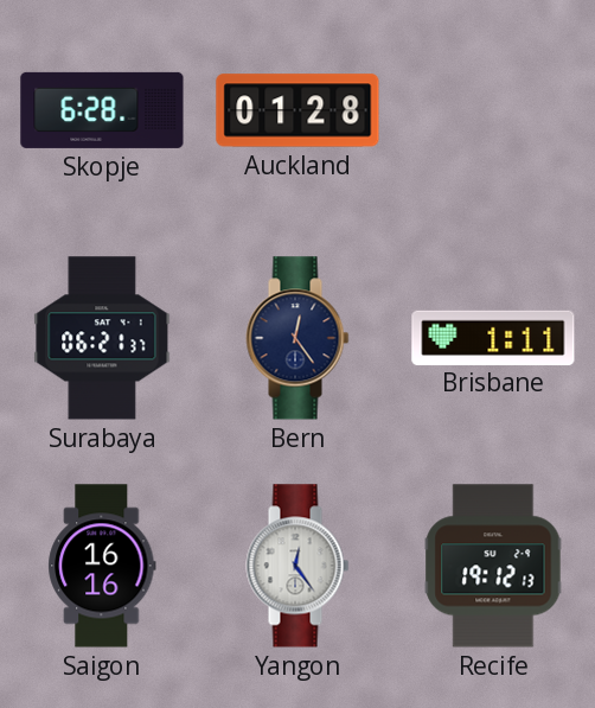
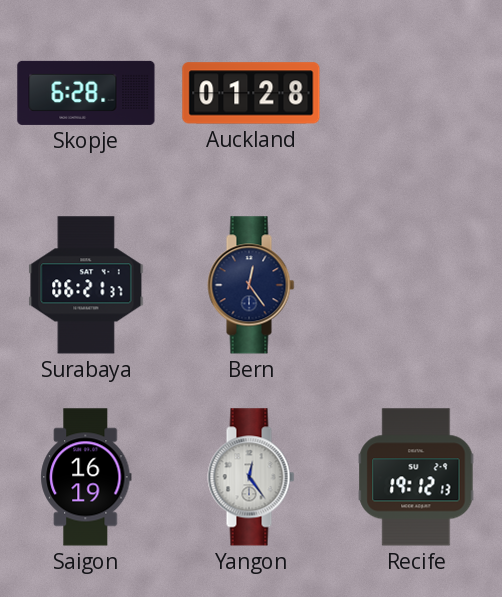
Brisbane: 1:11 -> none (493, 337)
Saigon: 16:16 -> 16:19 (86, 477)
